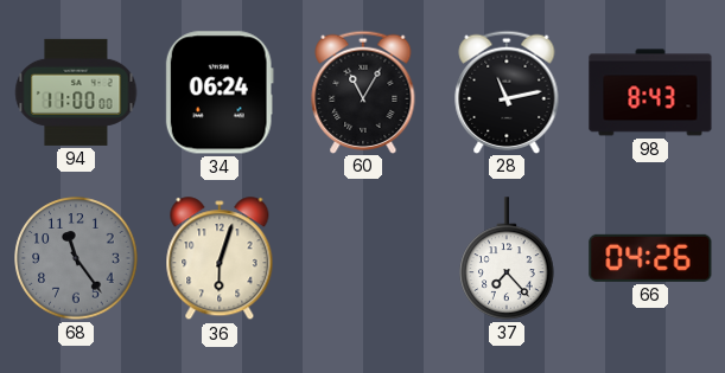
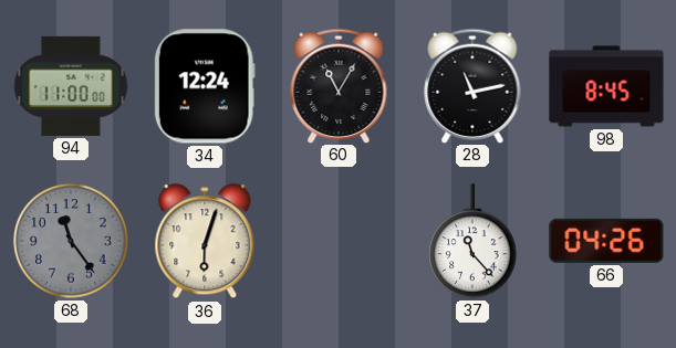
34: 06:24 -> 12:24 (205, 86)
98: 8:43 -> 8:45 (606, 86)
37: 7:23 -> 11:23 (472, 241)
